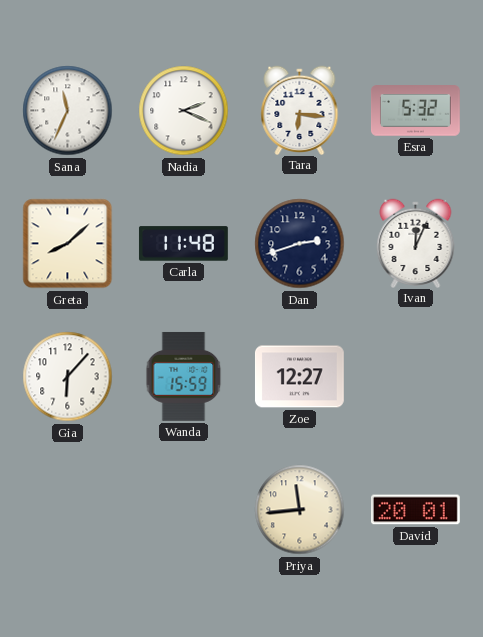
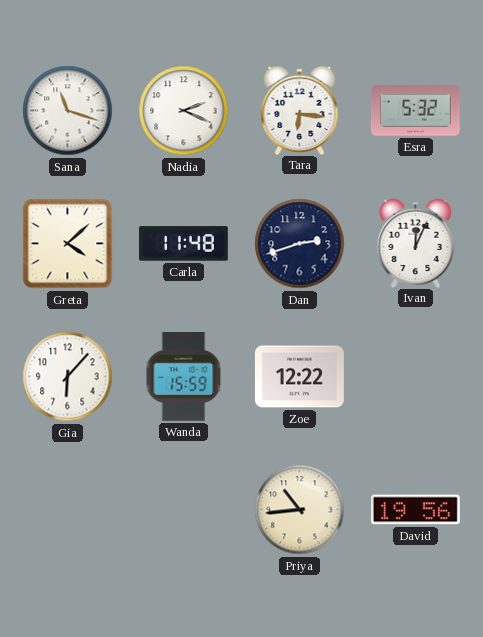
Sana: 11:34 -> 11:18 (68, 111)
Greta: 8:08 -> 4:08 (68, 244)
Zoe: 12:27 -> 12:22 (299, 377)
Priya: 11:44 -> 10:44 (300, 510)
David: 20:01 -> 19:56 (415, 510)
